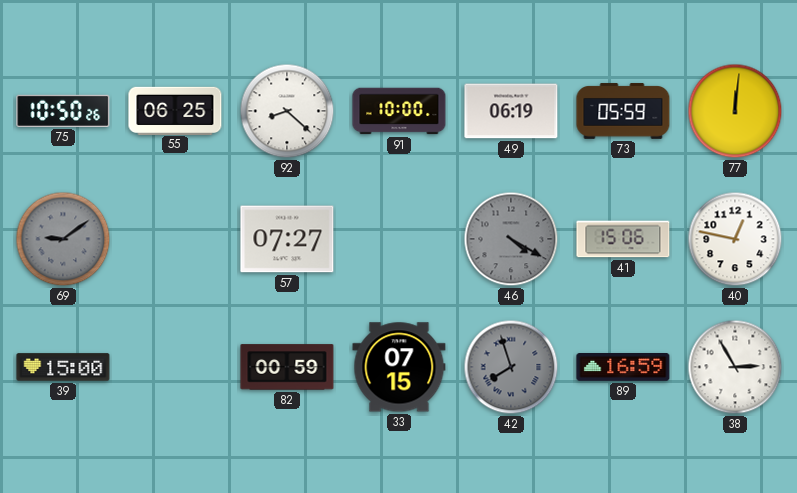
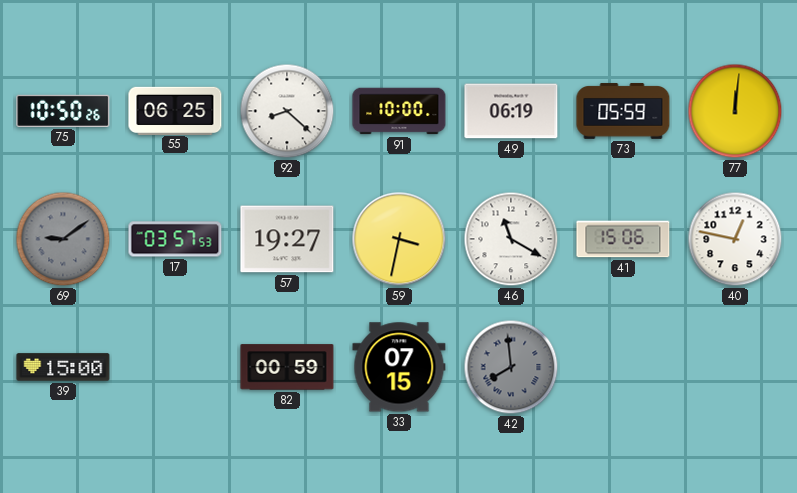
17: none -> 03:57 (175, 239)
57: 07:27 -> 19:27 (287, 239)
59: none -> 3:32 (399, 239)
46: 4:20 -> 11:20 (511, 239)
46 dial: grey -> white (511, 239)
42: 7:57 -> 7:59 (511, 367)
89: 16:59 -> none (623, 368)
38: 2:55 -> none (735, 367)
